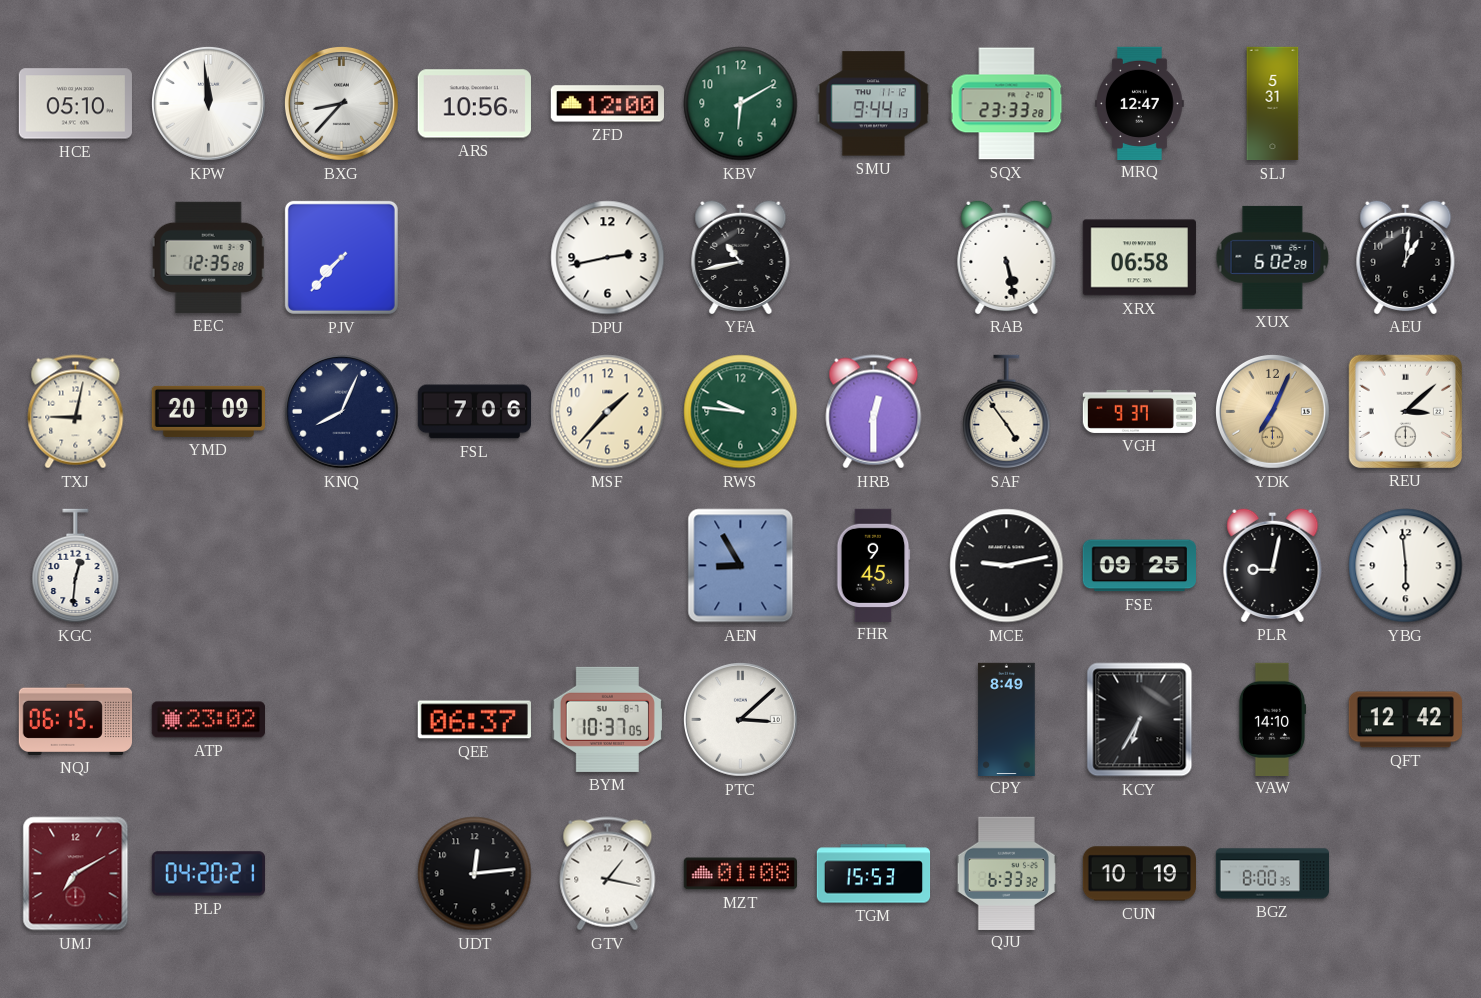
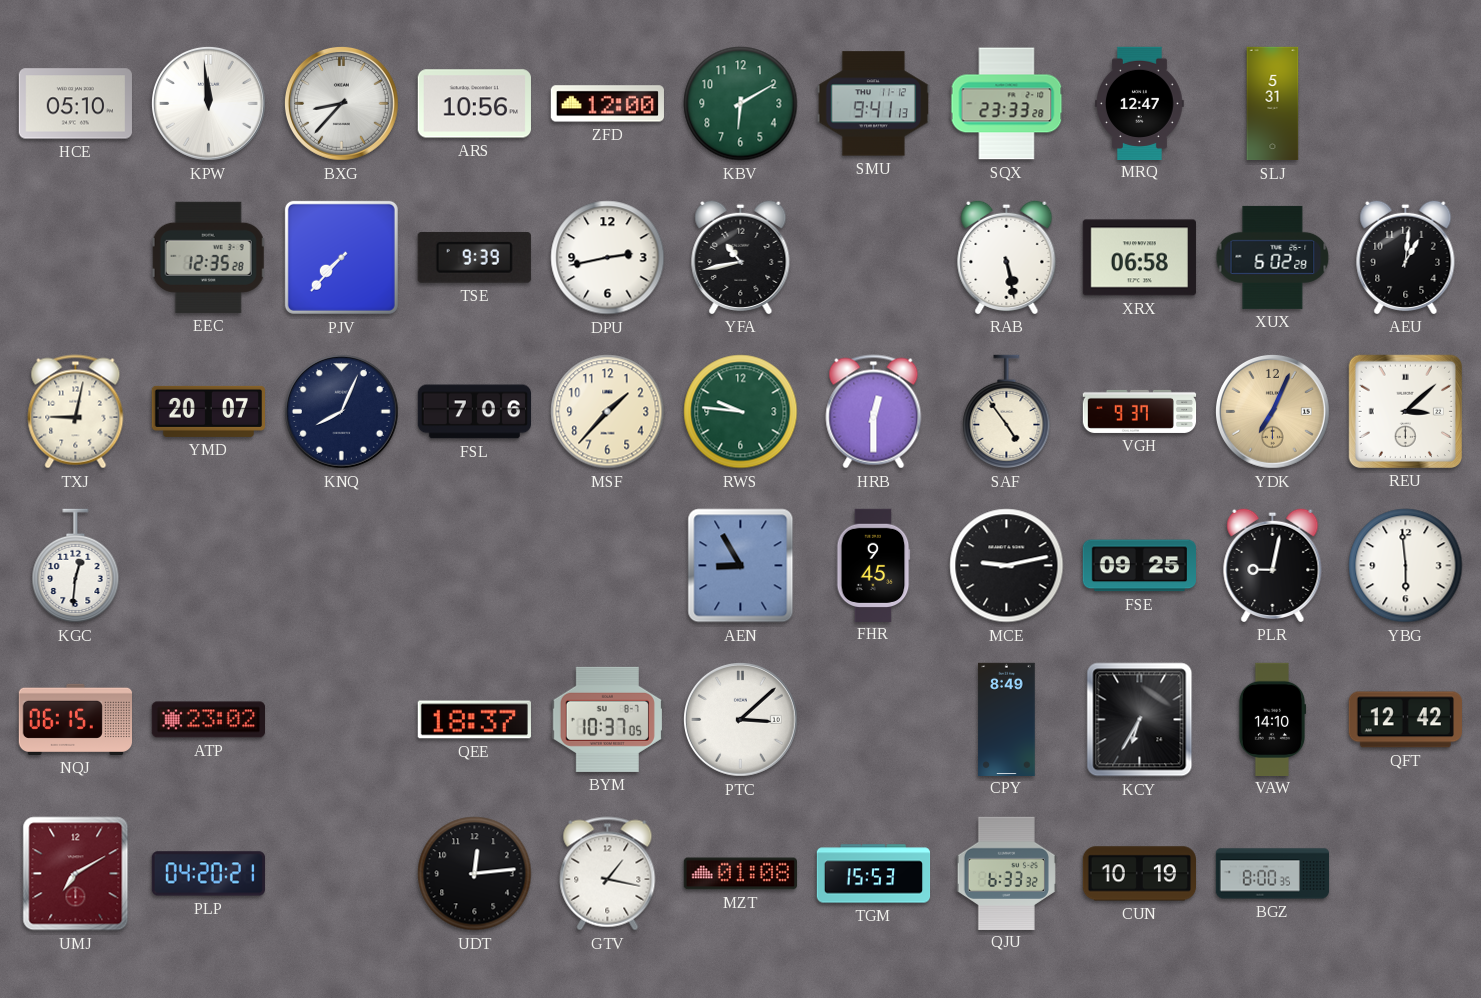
SMU: 9:44 -> 9:41 (873, 104)
TSE: none -> 9:39 (474, 257)
YMD: 20:09 -> 20:07 (208, 411)
QEE: 06:37 -> 18:37 (474, 720)
